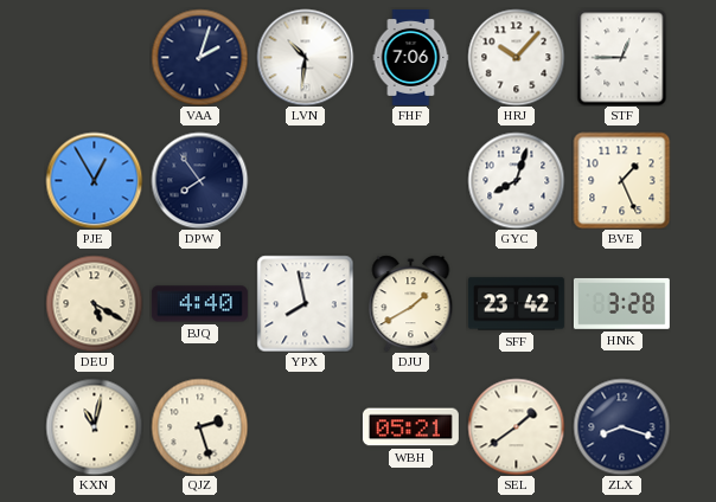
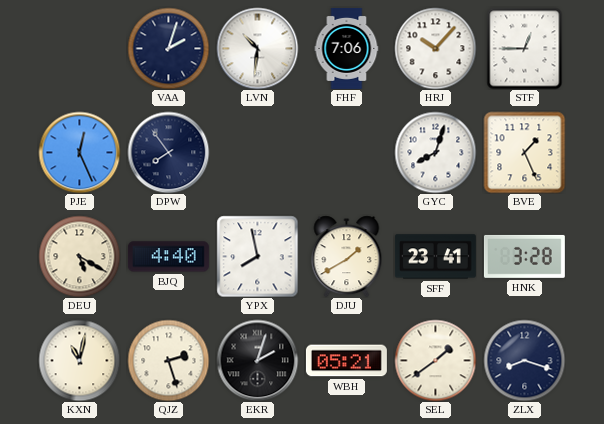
PJE: 12:55 -> 12:26 (79, 152)
SFF: 23:42 -> 23:41 (435, 257)
EKR: none -> 2:03 (257, 360)
